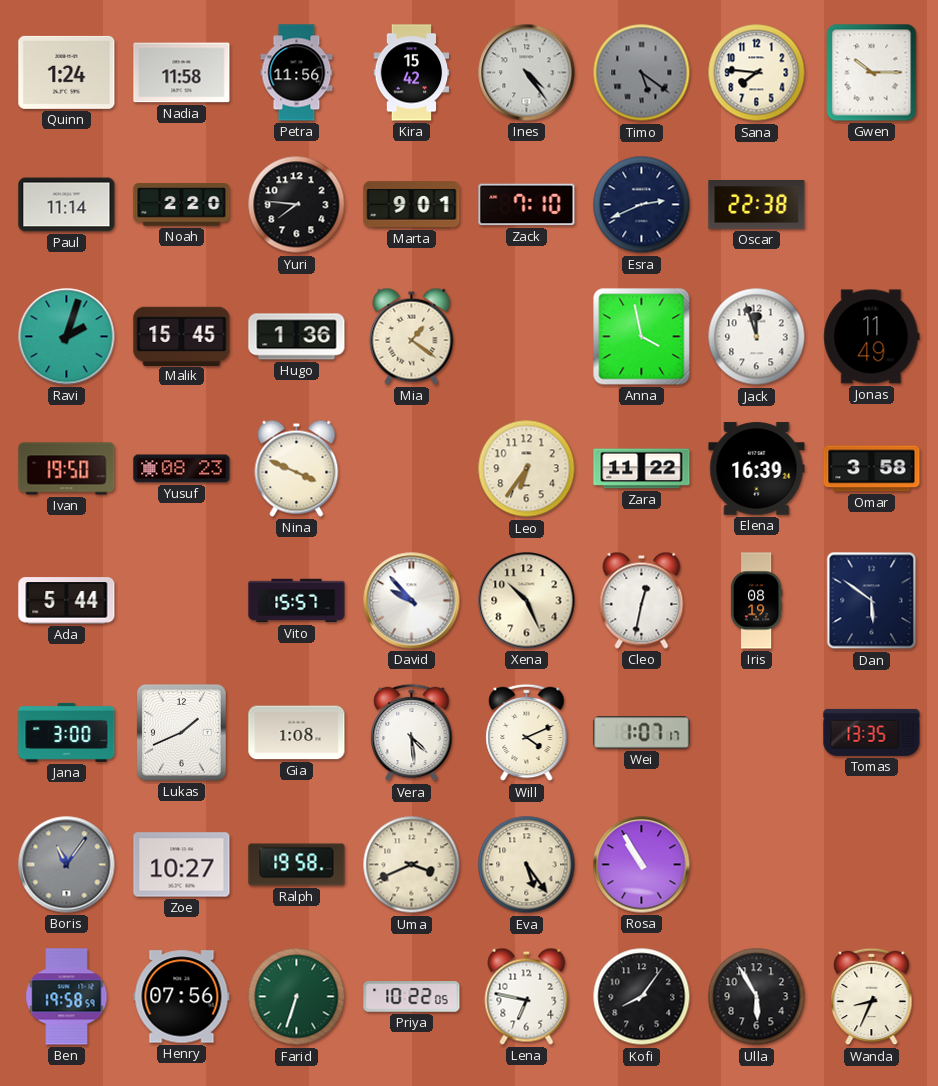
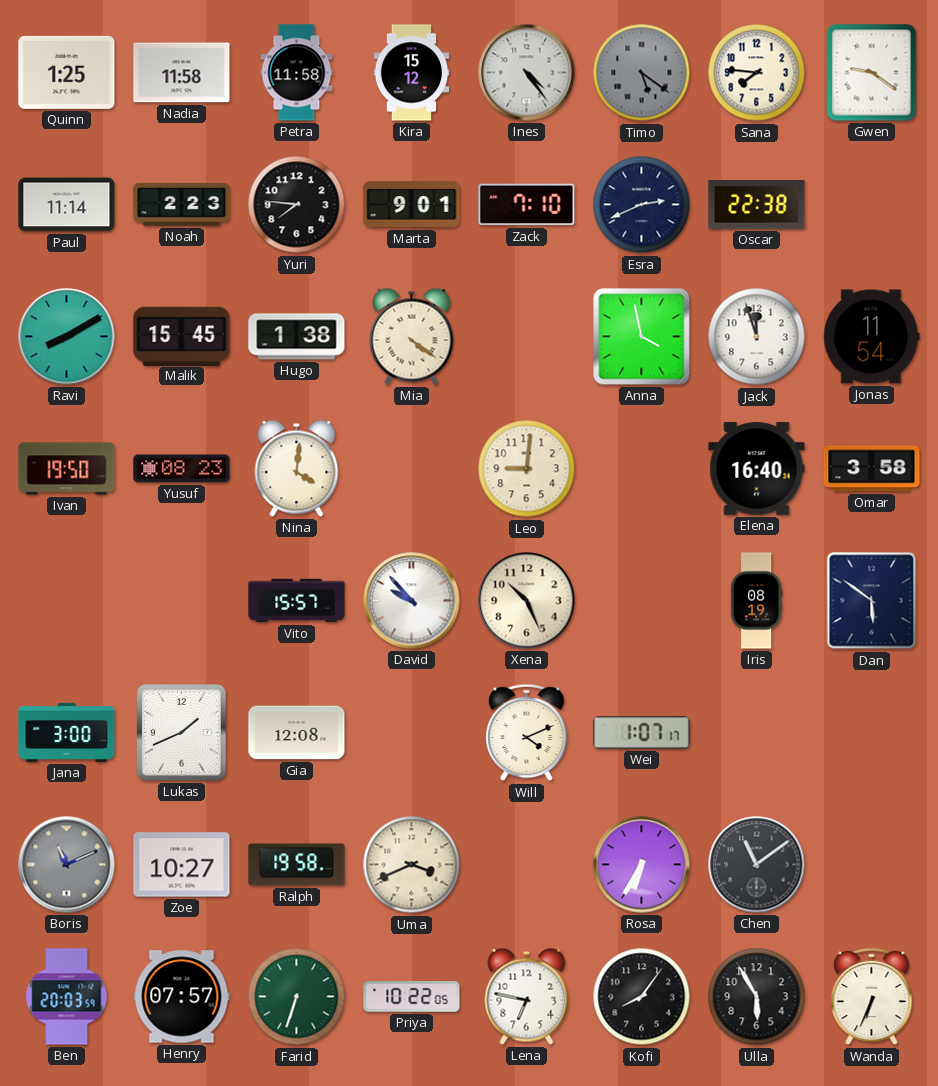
Quinn: 1:24 -> 1:25 (67, 72)
Petra: 11:56 -> 11:58 (297, 73)
Kira: 15:42 -> 15:12 (412, 73)
Gwen: 10:15 -> 9:21 (872, 73)
Noah: 2:20 -> 2:23 (182, 205)
Ravi: 2:03 -> 8:10 (67, 337)
Hugo: 1:36 -> 1:38 (297, 337)
Mia: 1:21 -> 4:21 (412, 336)
Jonas: 11:49 -> 11:54 (872, 337)
Nina: 3:49 -> 4:01 (297, 468)
Leo: 6:36 -> 9:01 (527, 469)
Zara: 11:22 -> none (642, 469)
Elena: 16:39 -> 16:40 (757, 469)
Ada: 5:44 -> none (67, 601)
Cleo: 12:32 -> none (642, 600)
Gia: 1:08 -> 12:08 (297, 733)
Vera: 4:29 -> none (412, 733)
Tomas: 13:35 -> none (872, 732)
Boris: 11:06 -> 11:11 (67, 865)
Eva: 5:24 -> none (527, 865)
Rosa: 10:55 -> 6:35 (642, 865)
Chen: none -> 11:09 (757, 865)
Ben: 19:58 -> 20:03 (67, 997)
Henry: 07:56 -> 07:57 (182, 997)
Wanda: 8:34 -> 6:34 (872, 997)
